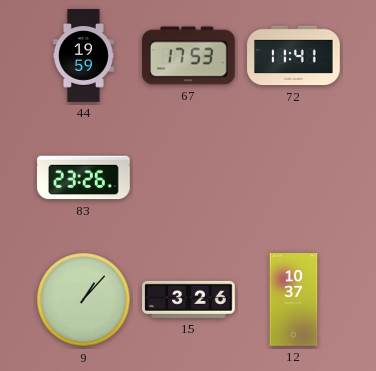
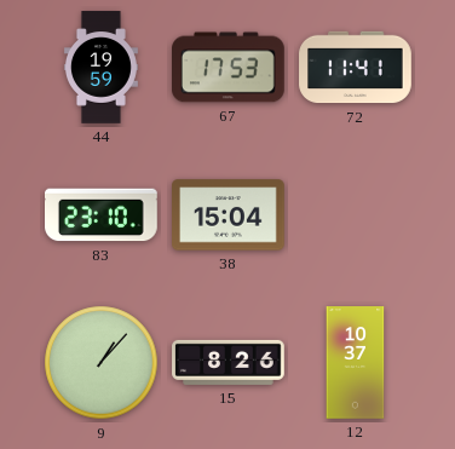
83: 23:26 -> 23:10 (102, 215)
38: none -> 15:04 (229, 215)
15: 3:26 -> 8:26 (229, 362)
